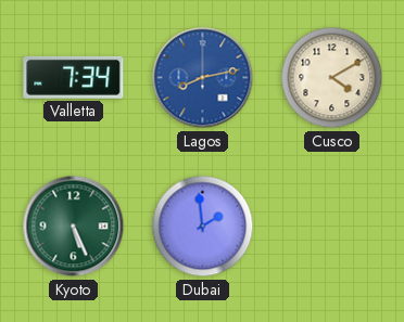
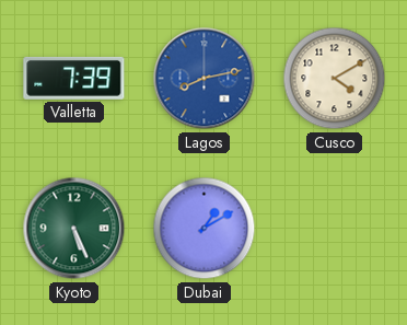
Valletta: 7:34 -> 7:39 (74, 78)
Dubai: 1:59 -> 1:10 (205, 229)
